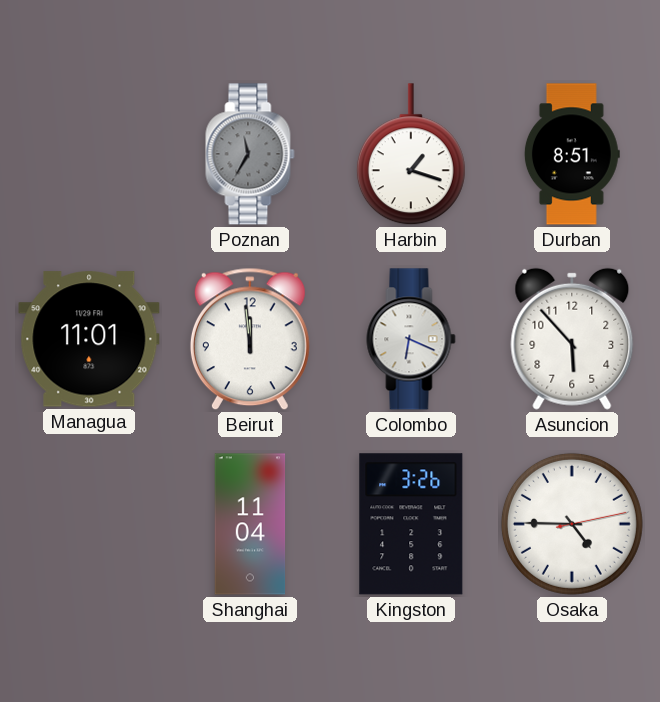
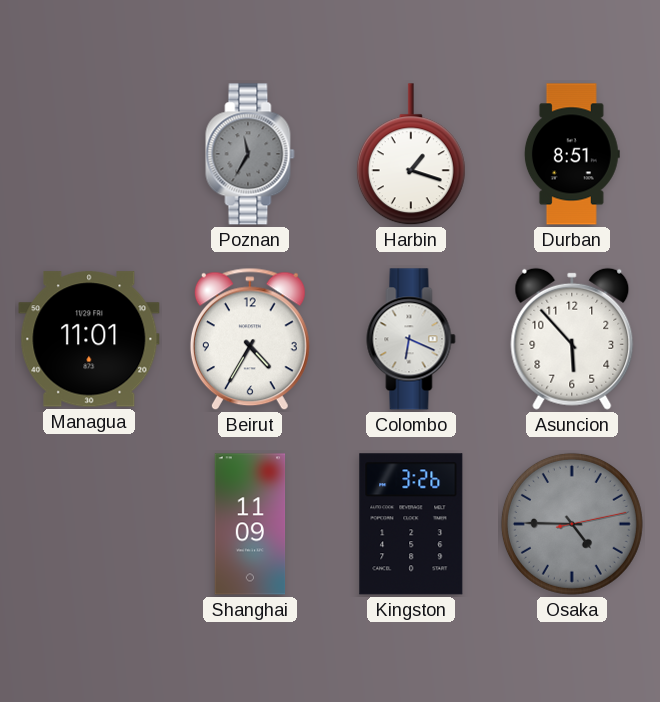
Beirut: 11:59 -> 4:35 (250, 339)
Shanghai: 11:04 -> 11:09 (250, 524)
Osaka dial: white -> grey (572, 524)
